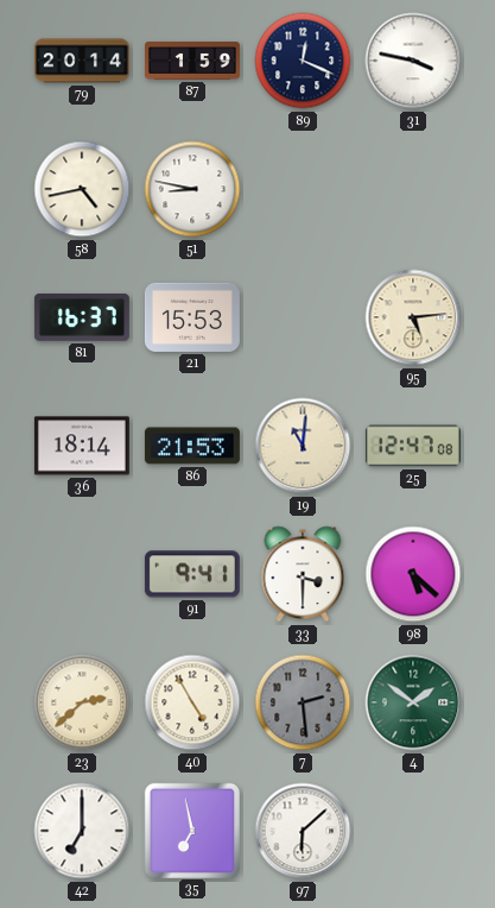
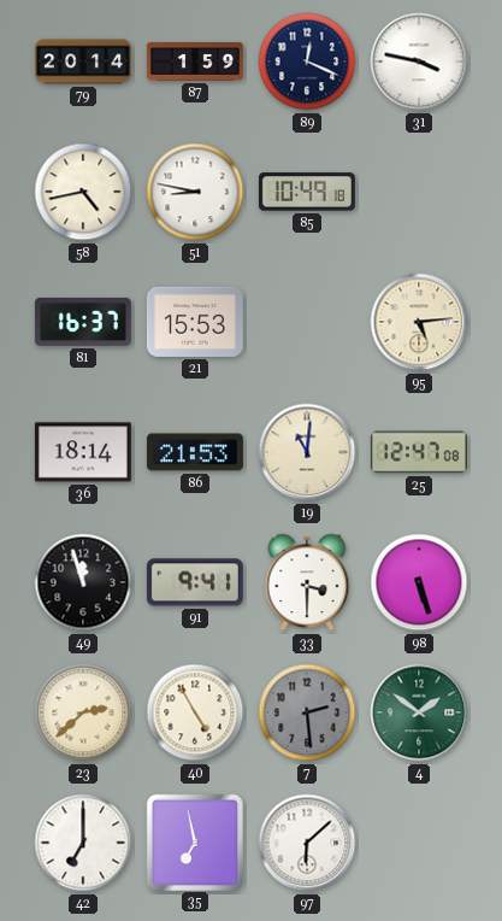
85: none -> 10:49 (307, 192)
49: none -> 11:57 (83, 582)
98: 5:22 -> 5:27 (419, 582)
